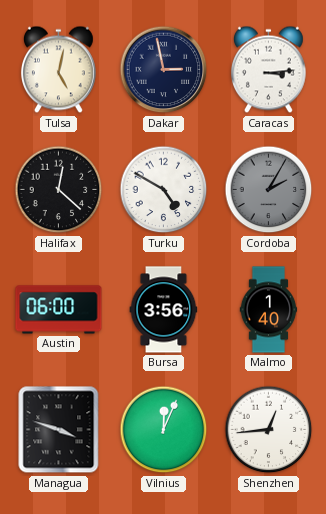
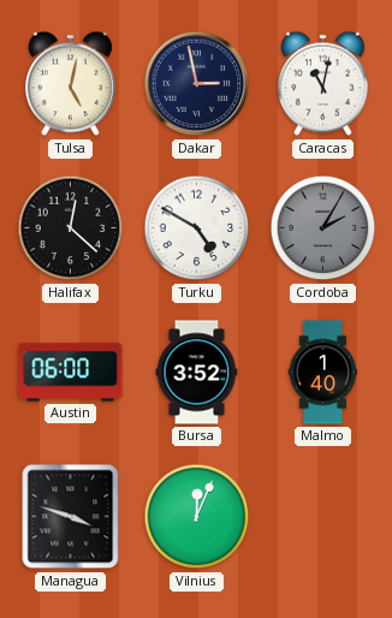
Caracas: 3:14 -> 11:02 (322, 84)
Bursa: 3:56 -> 3:52 (197, 373)
Shenzhen: 12:44 -> none (269, 430)
